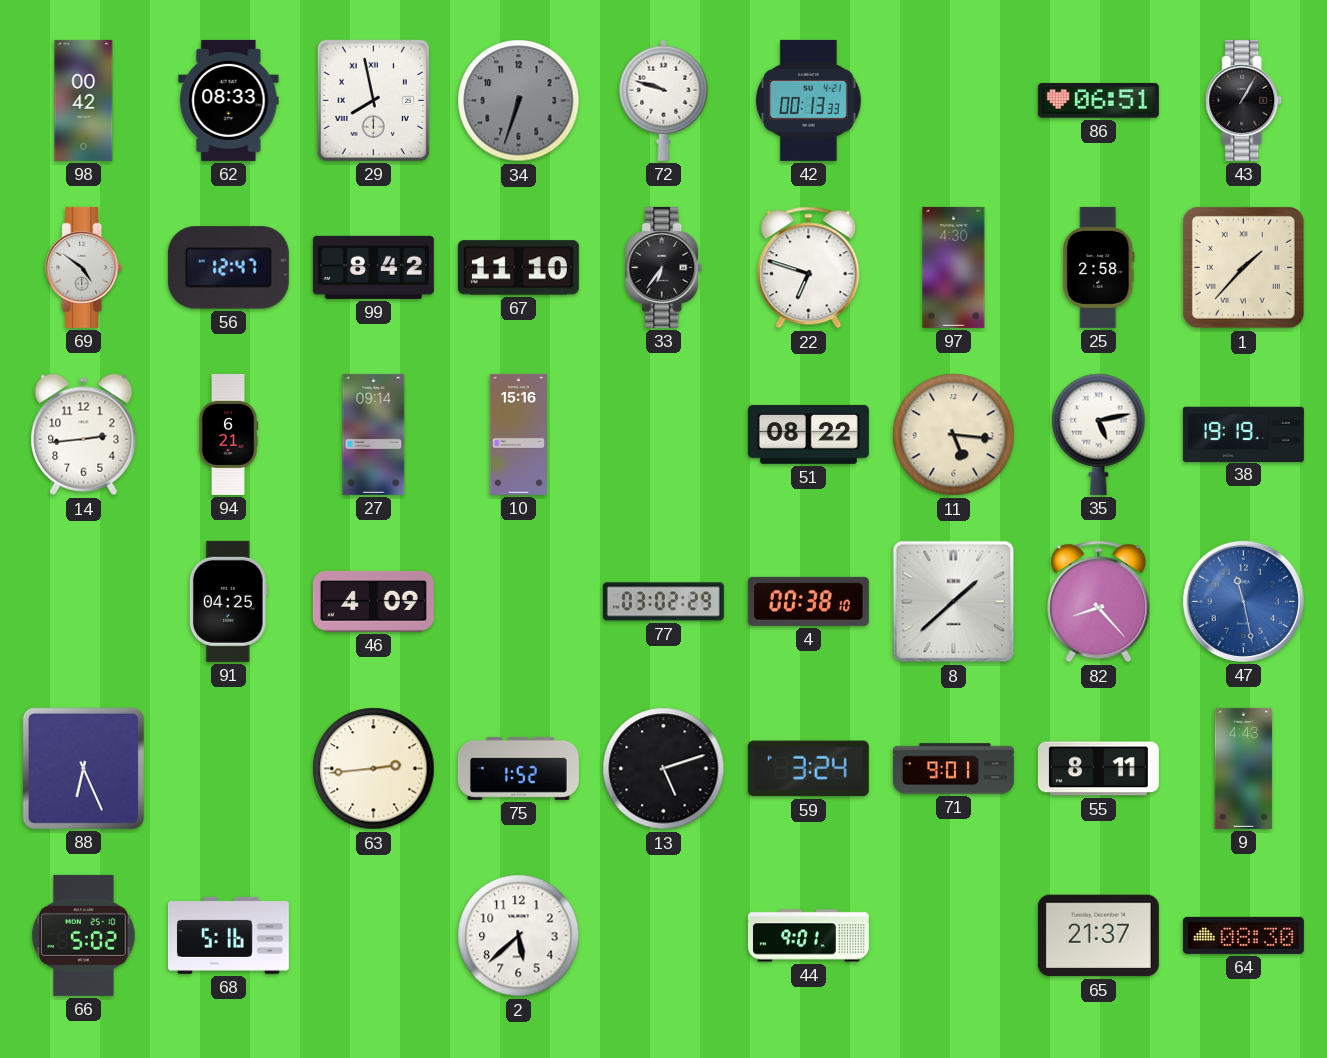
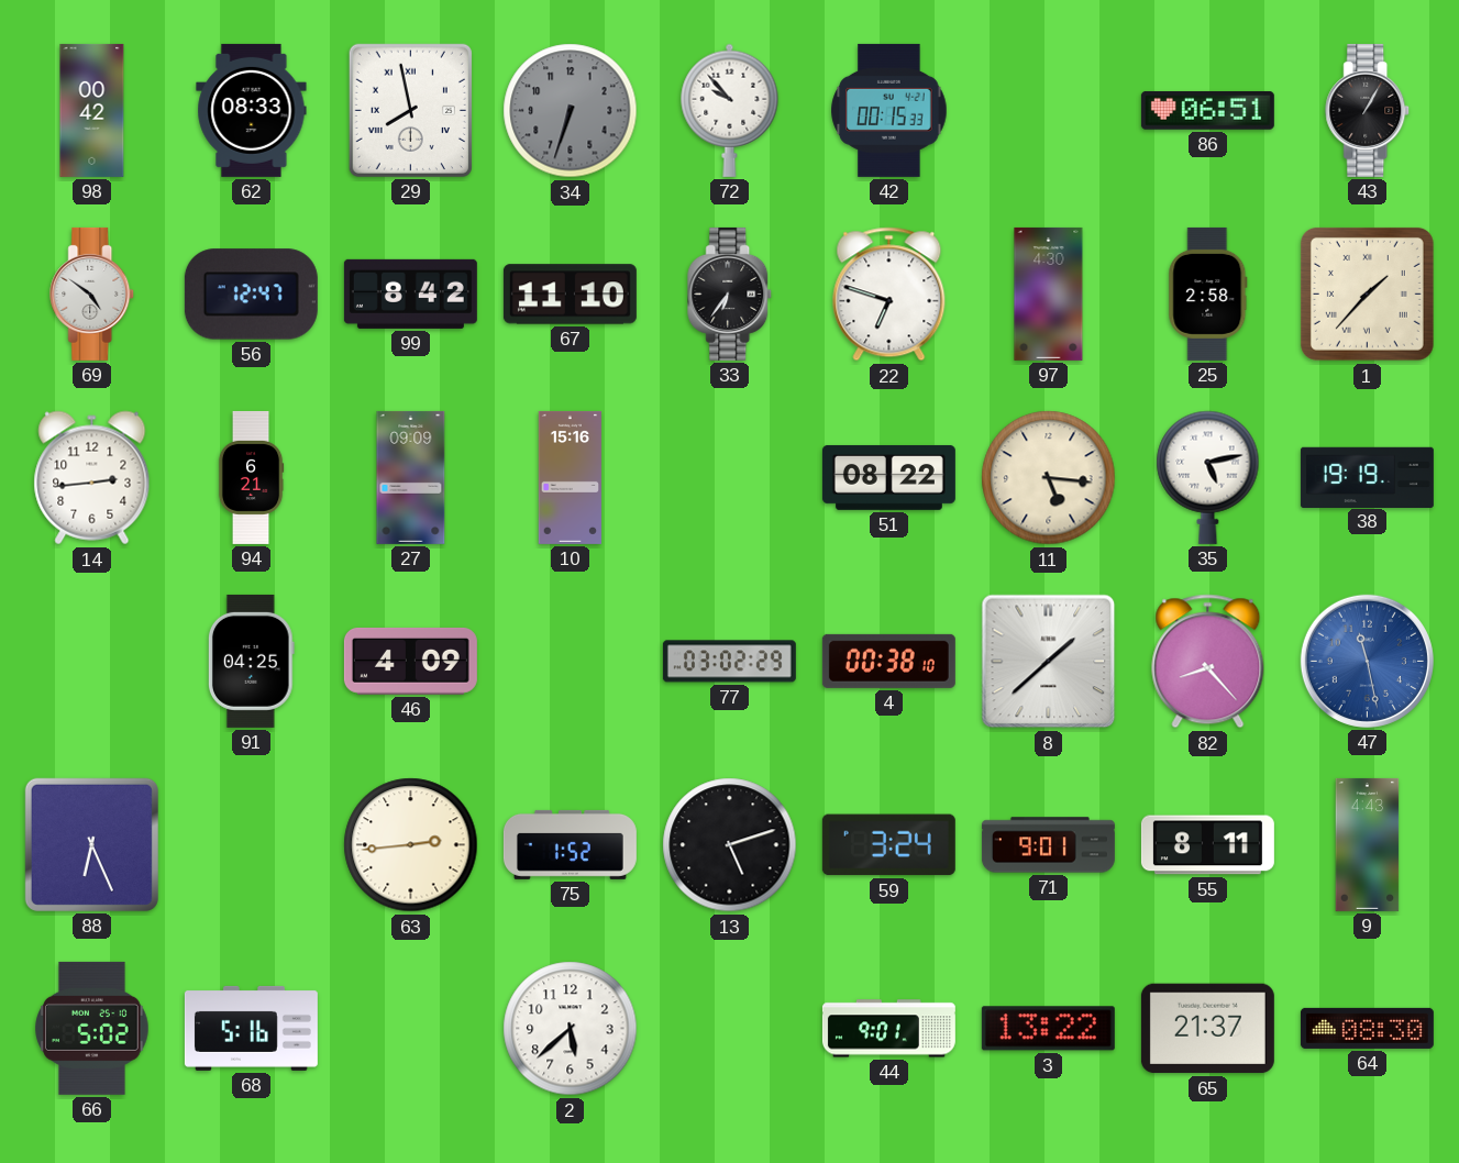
72: 9:48 -> 9:53 (730, 110)
42: 00:13 -> 00:15 (889, 110)
27: 09:14 -> 09:09 (411, 477)
3: none -> 13:22 (1048, 1029)
